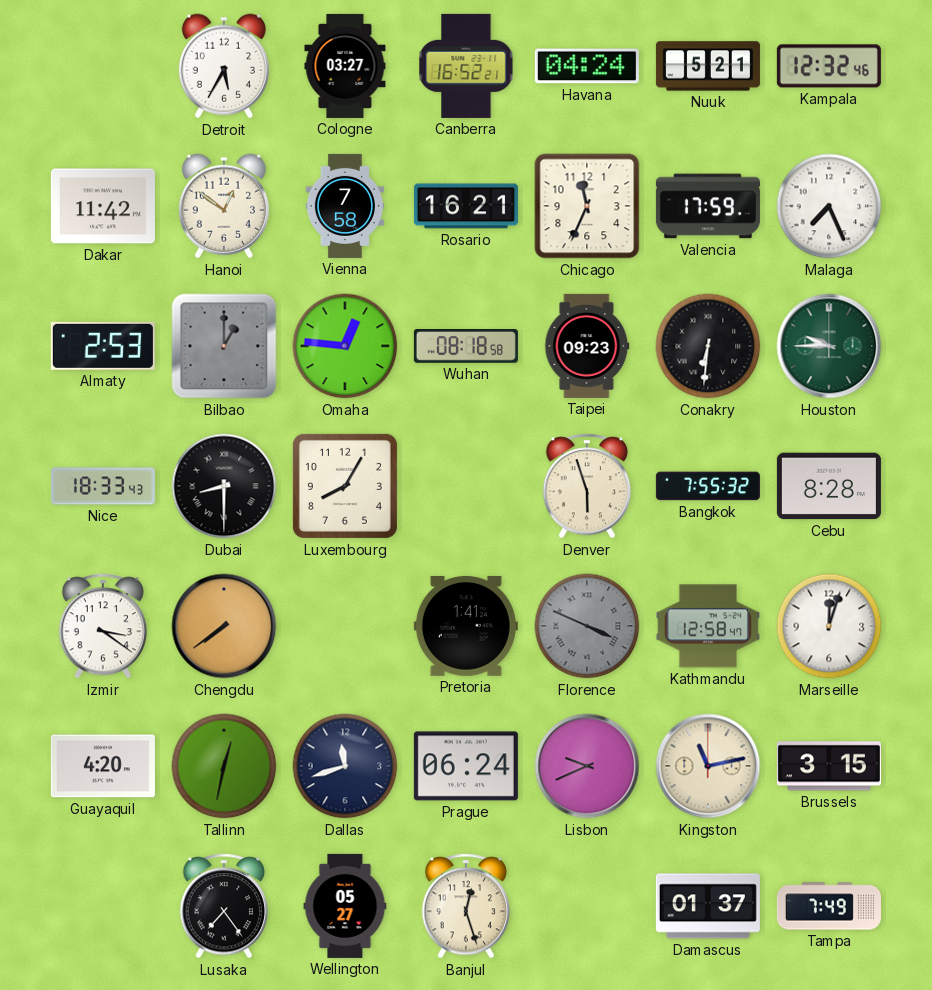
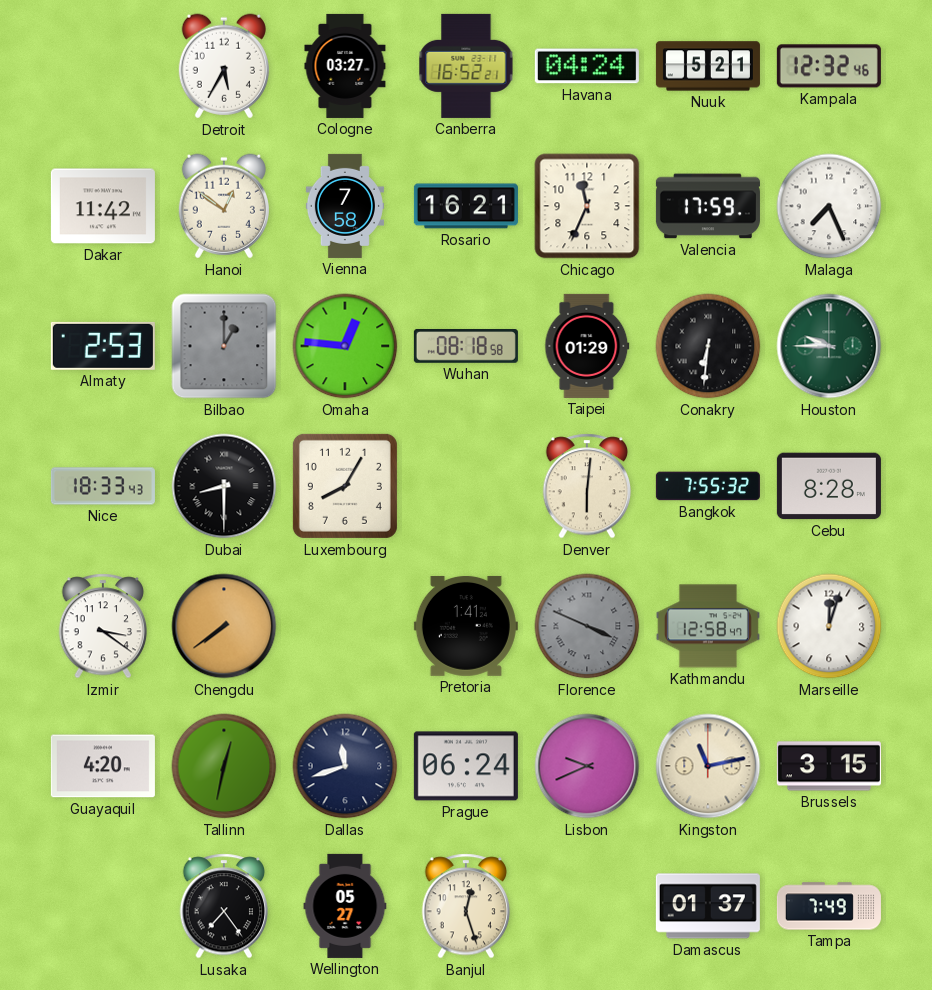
Taipei: 09:23 -> 01:29 (587, 346)
Denver: 5:57 -> 6:01 (587, 486)
